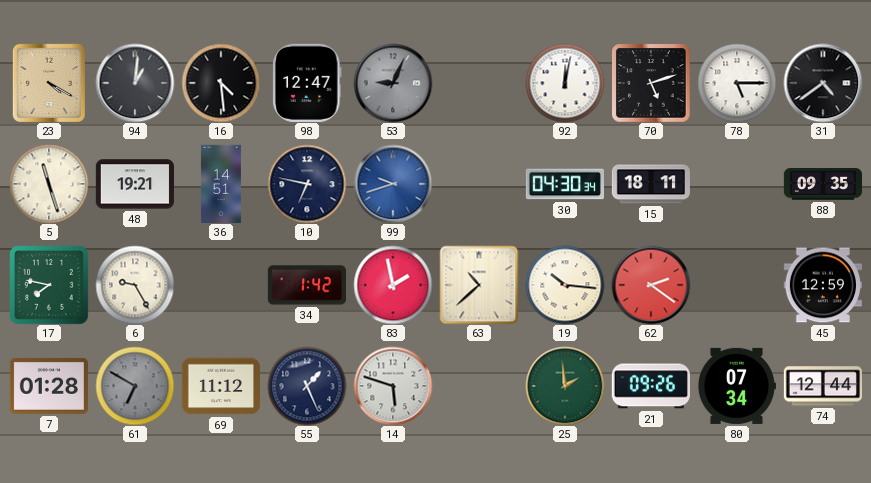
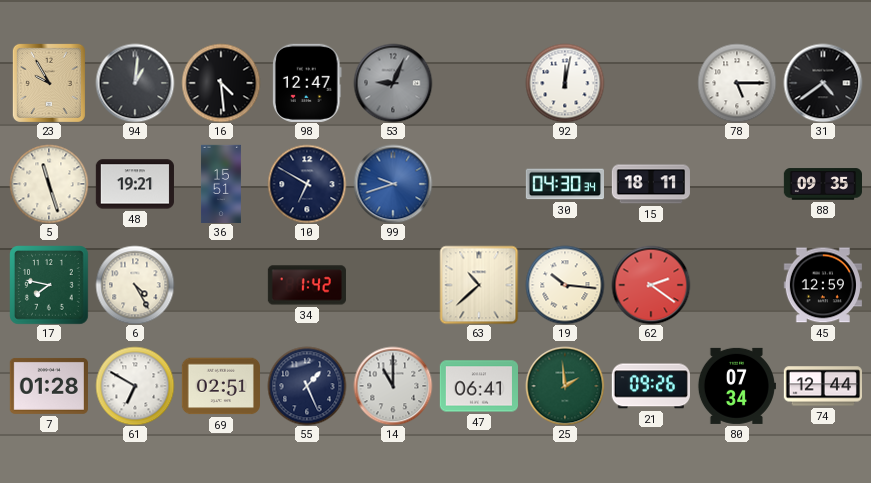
23: 4:20 -> 9:55 (49, 83)
70: 5:12 -> none (651, 83)
36: 14:51 -> 15:51 (221, 183)
10: 6:47 -> 6:50 (307, 184)
6: 9:25 -> 4:25 (135, 285)
83: 1:58 -> none (393, 285)
61 dial: grey -> white (135, 386)
69: 11:12 -> 02:51 (220, 386)
14: 5:48 -> 11:00 (393, 386)
47: none -> 06:41 (478, 386)
